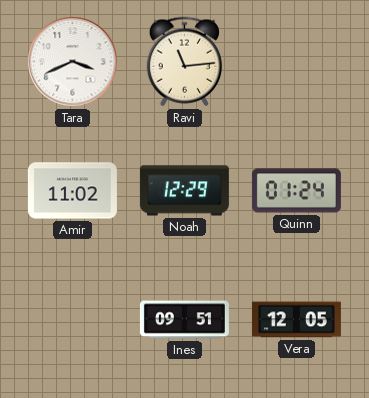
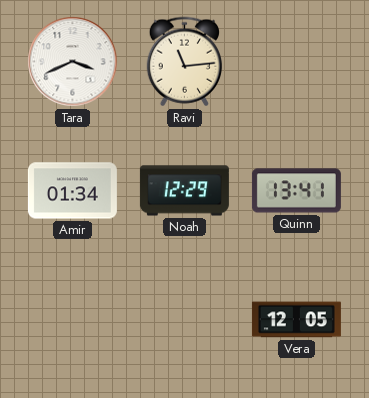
Amir: 11:02 -> 01:34 (72, 191)
Quinn: 01:24 -> 13:41 (296, 191)
Ines: 09:51 -> none (184, 320)
